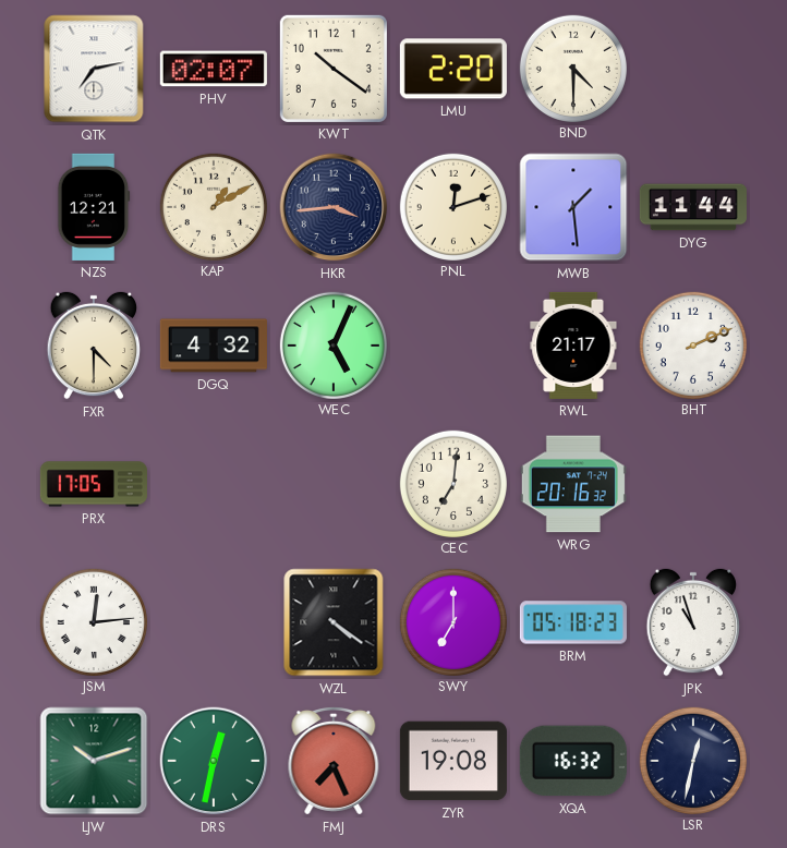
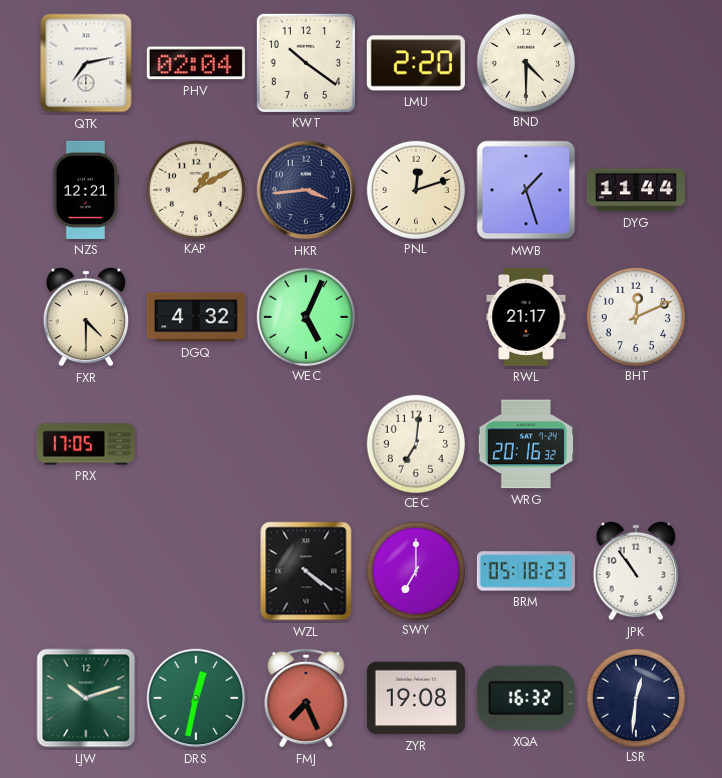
PHV: 02:07 -> 02:04 (196, 63)
MWB: 1:29 -> 1:27 (526, 190)
BHT: 2:11 -> 12:11 (635, 316)
JSM: 12:14 -> none (93, 621)
JPK: 10:57 -> 10:54 (636, 571)
LSR: 12:32 -> 12:31 (635, 697)
